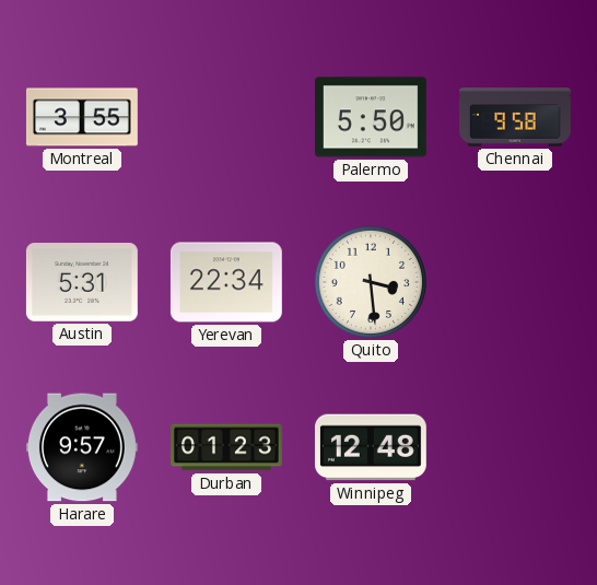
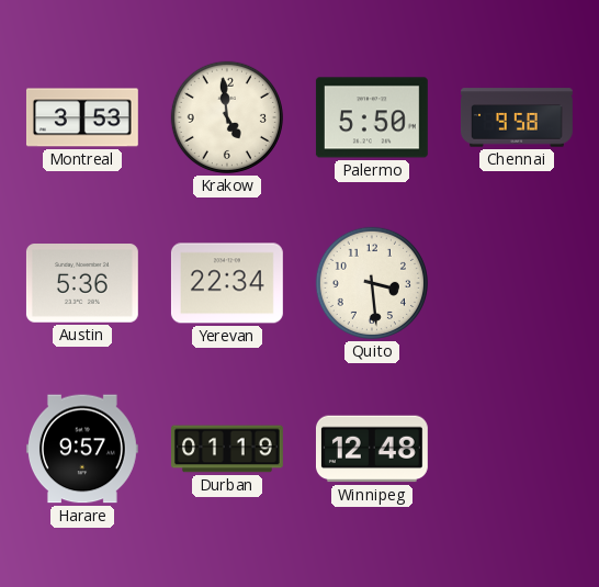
Montreal: 3:55 -> 3:53 (82, 117)
Krakow: none -> 4:59 (227, 117)
Austin: 5:31 -> 5:36 (82, 284)
Durban: 01:23 -> 01:19 (228, 449)
